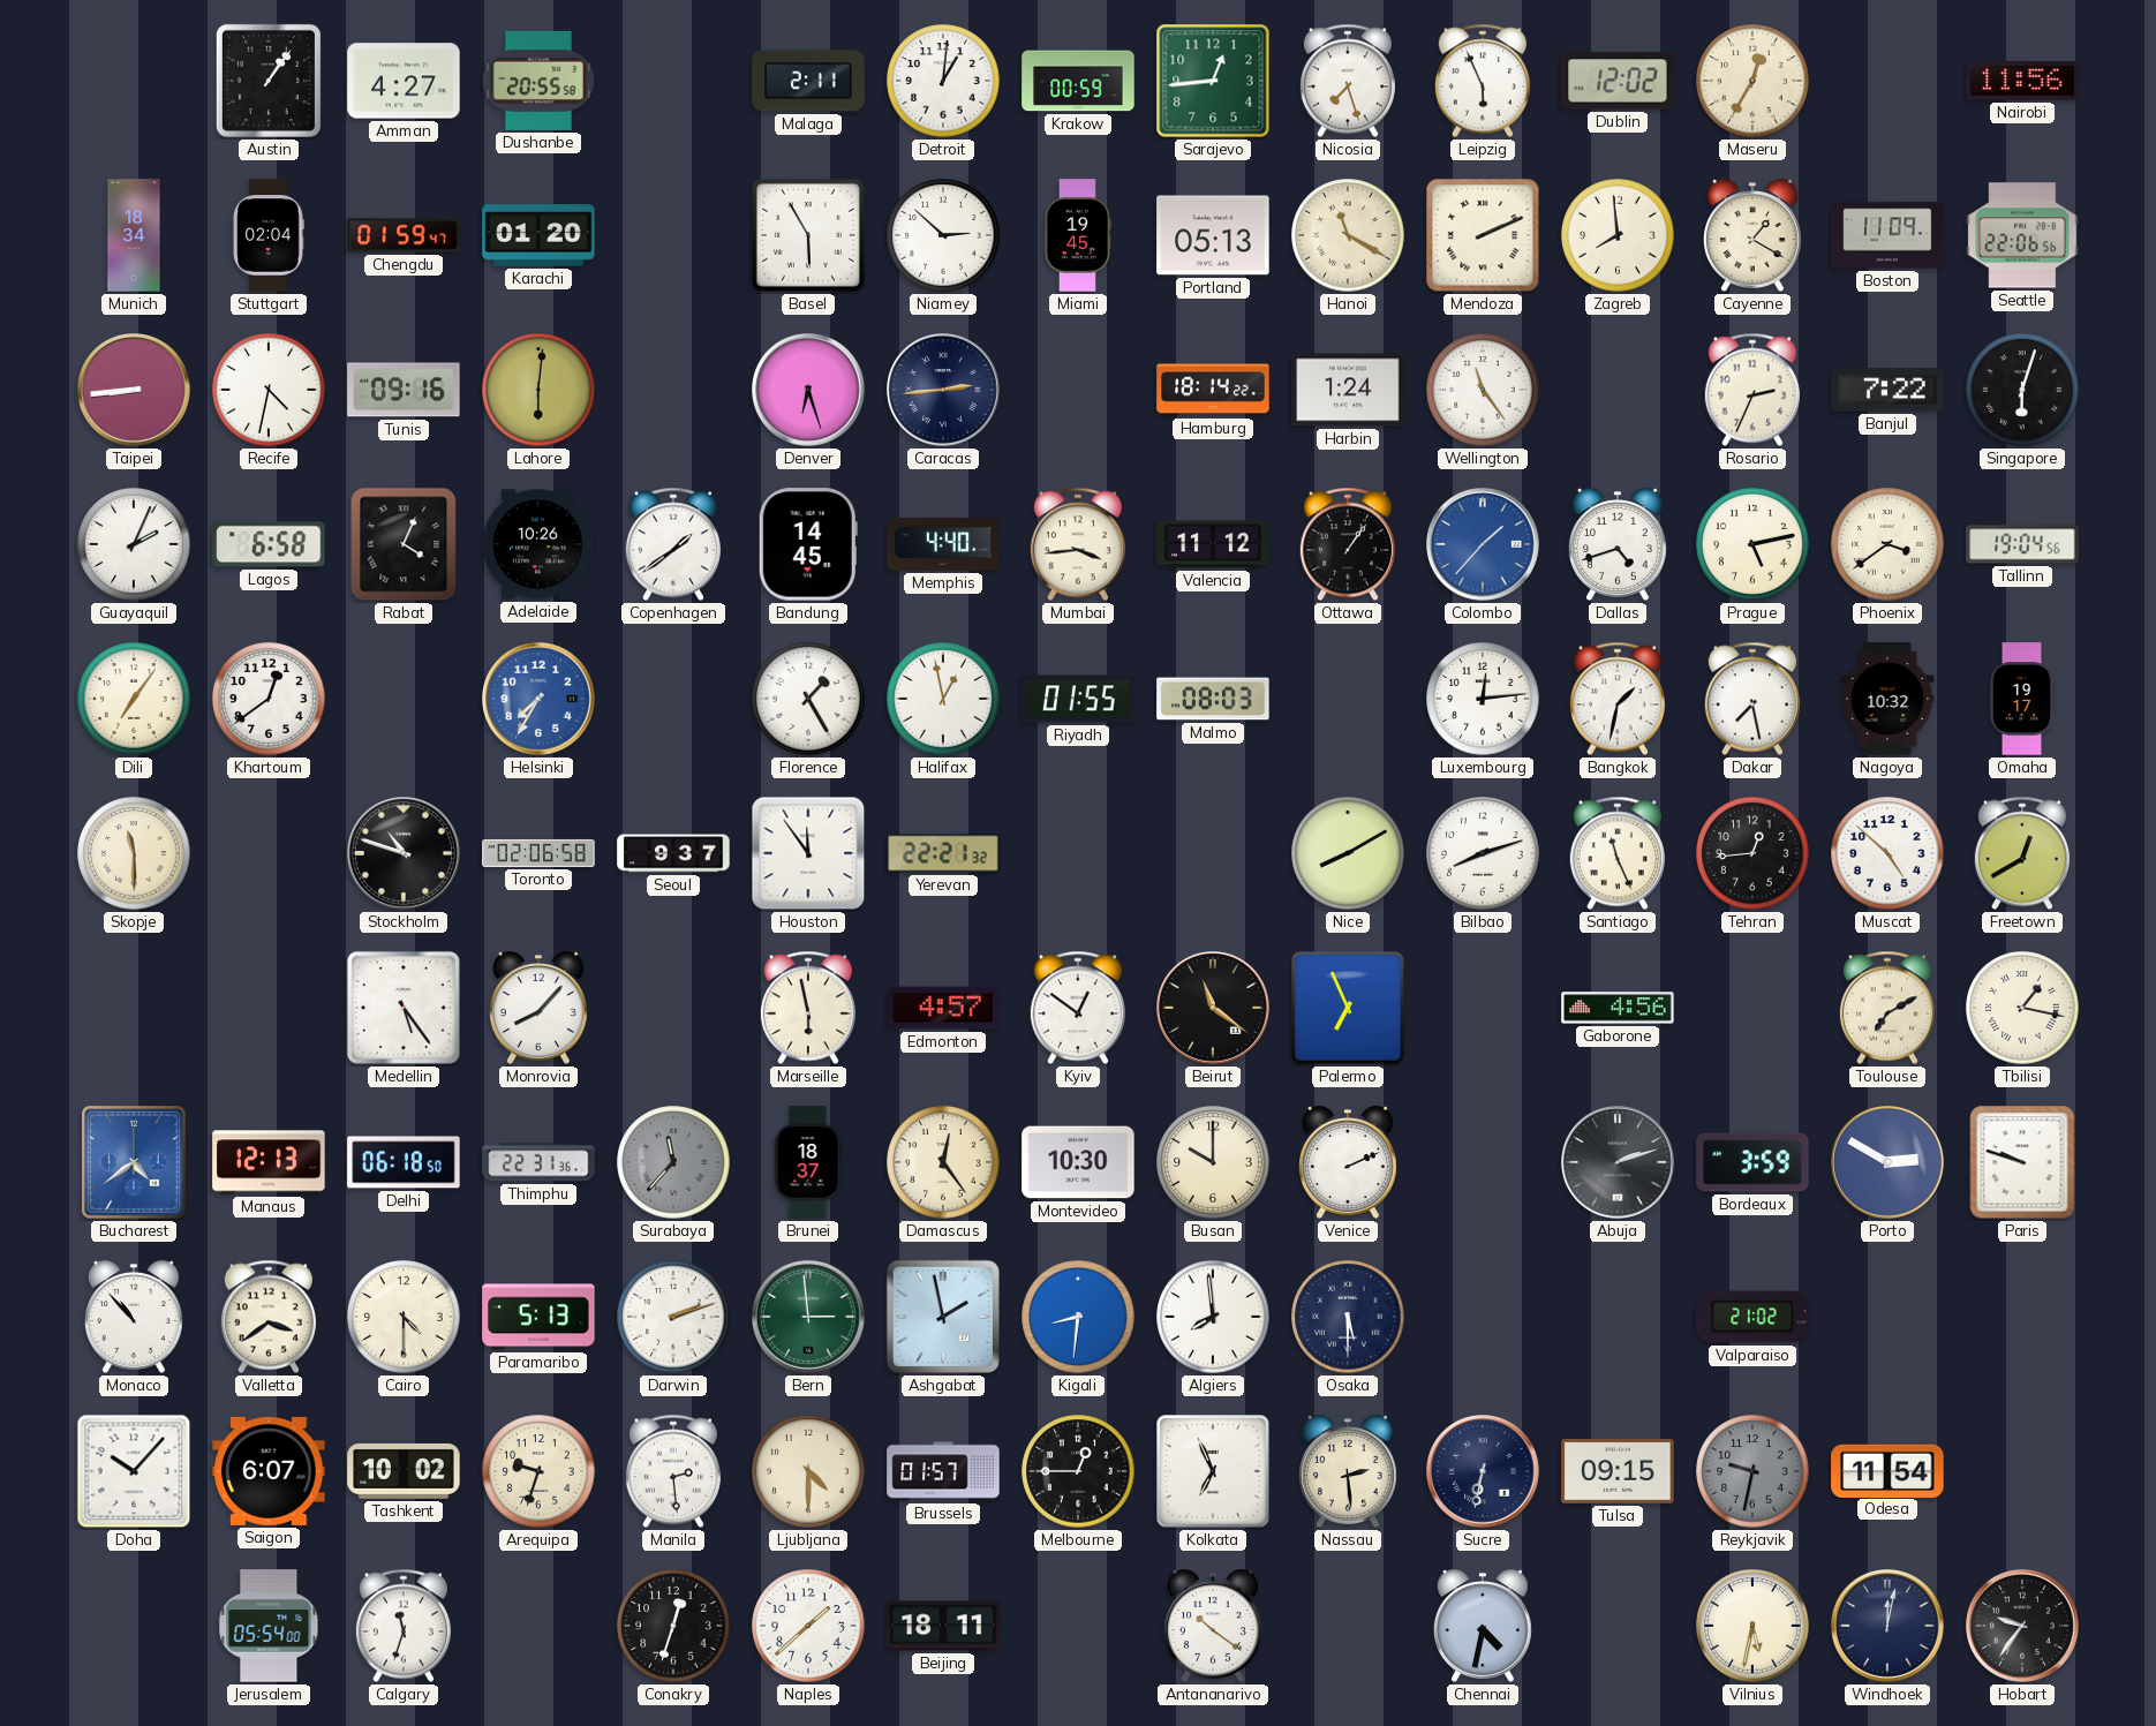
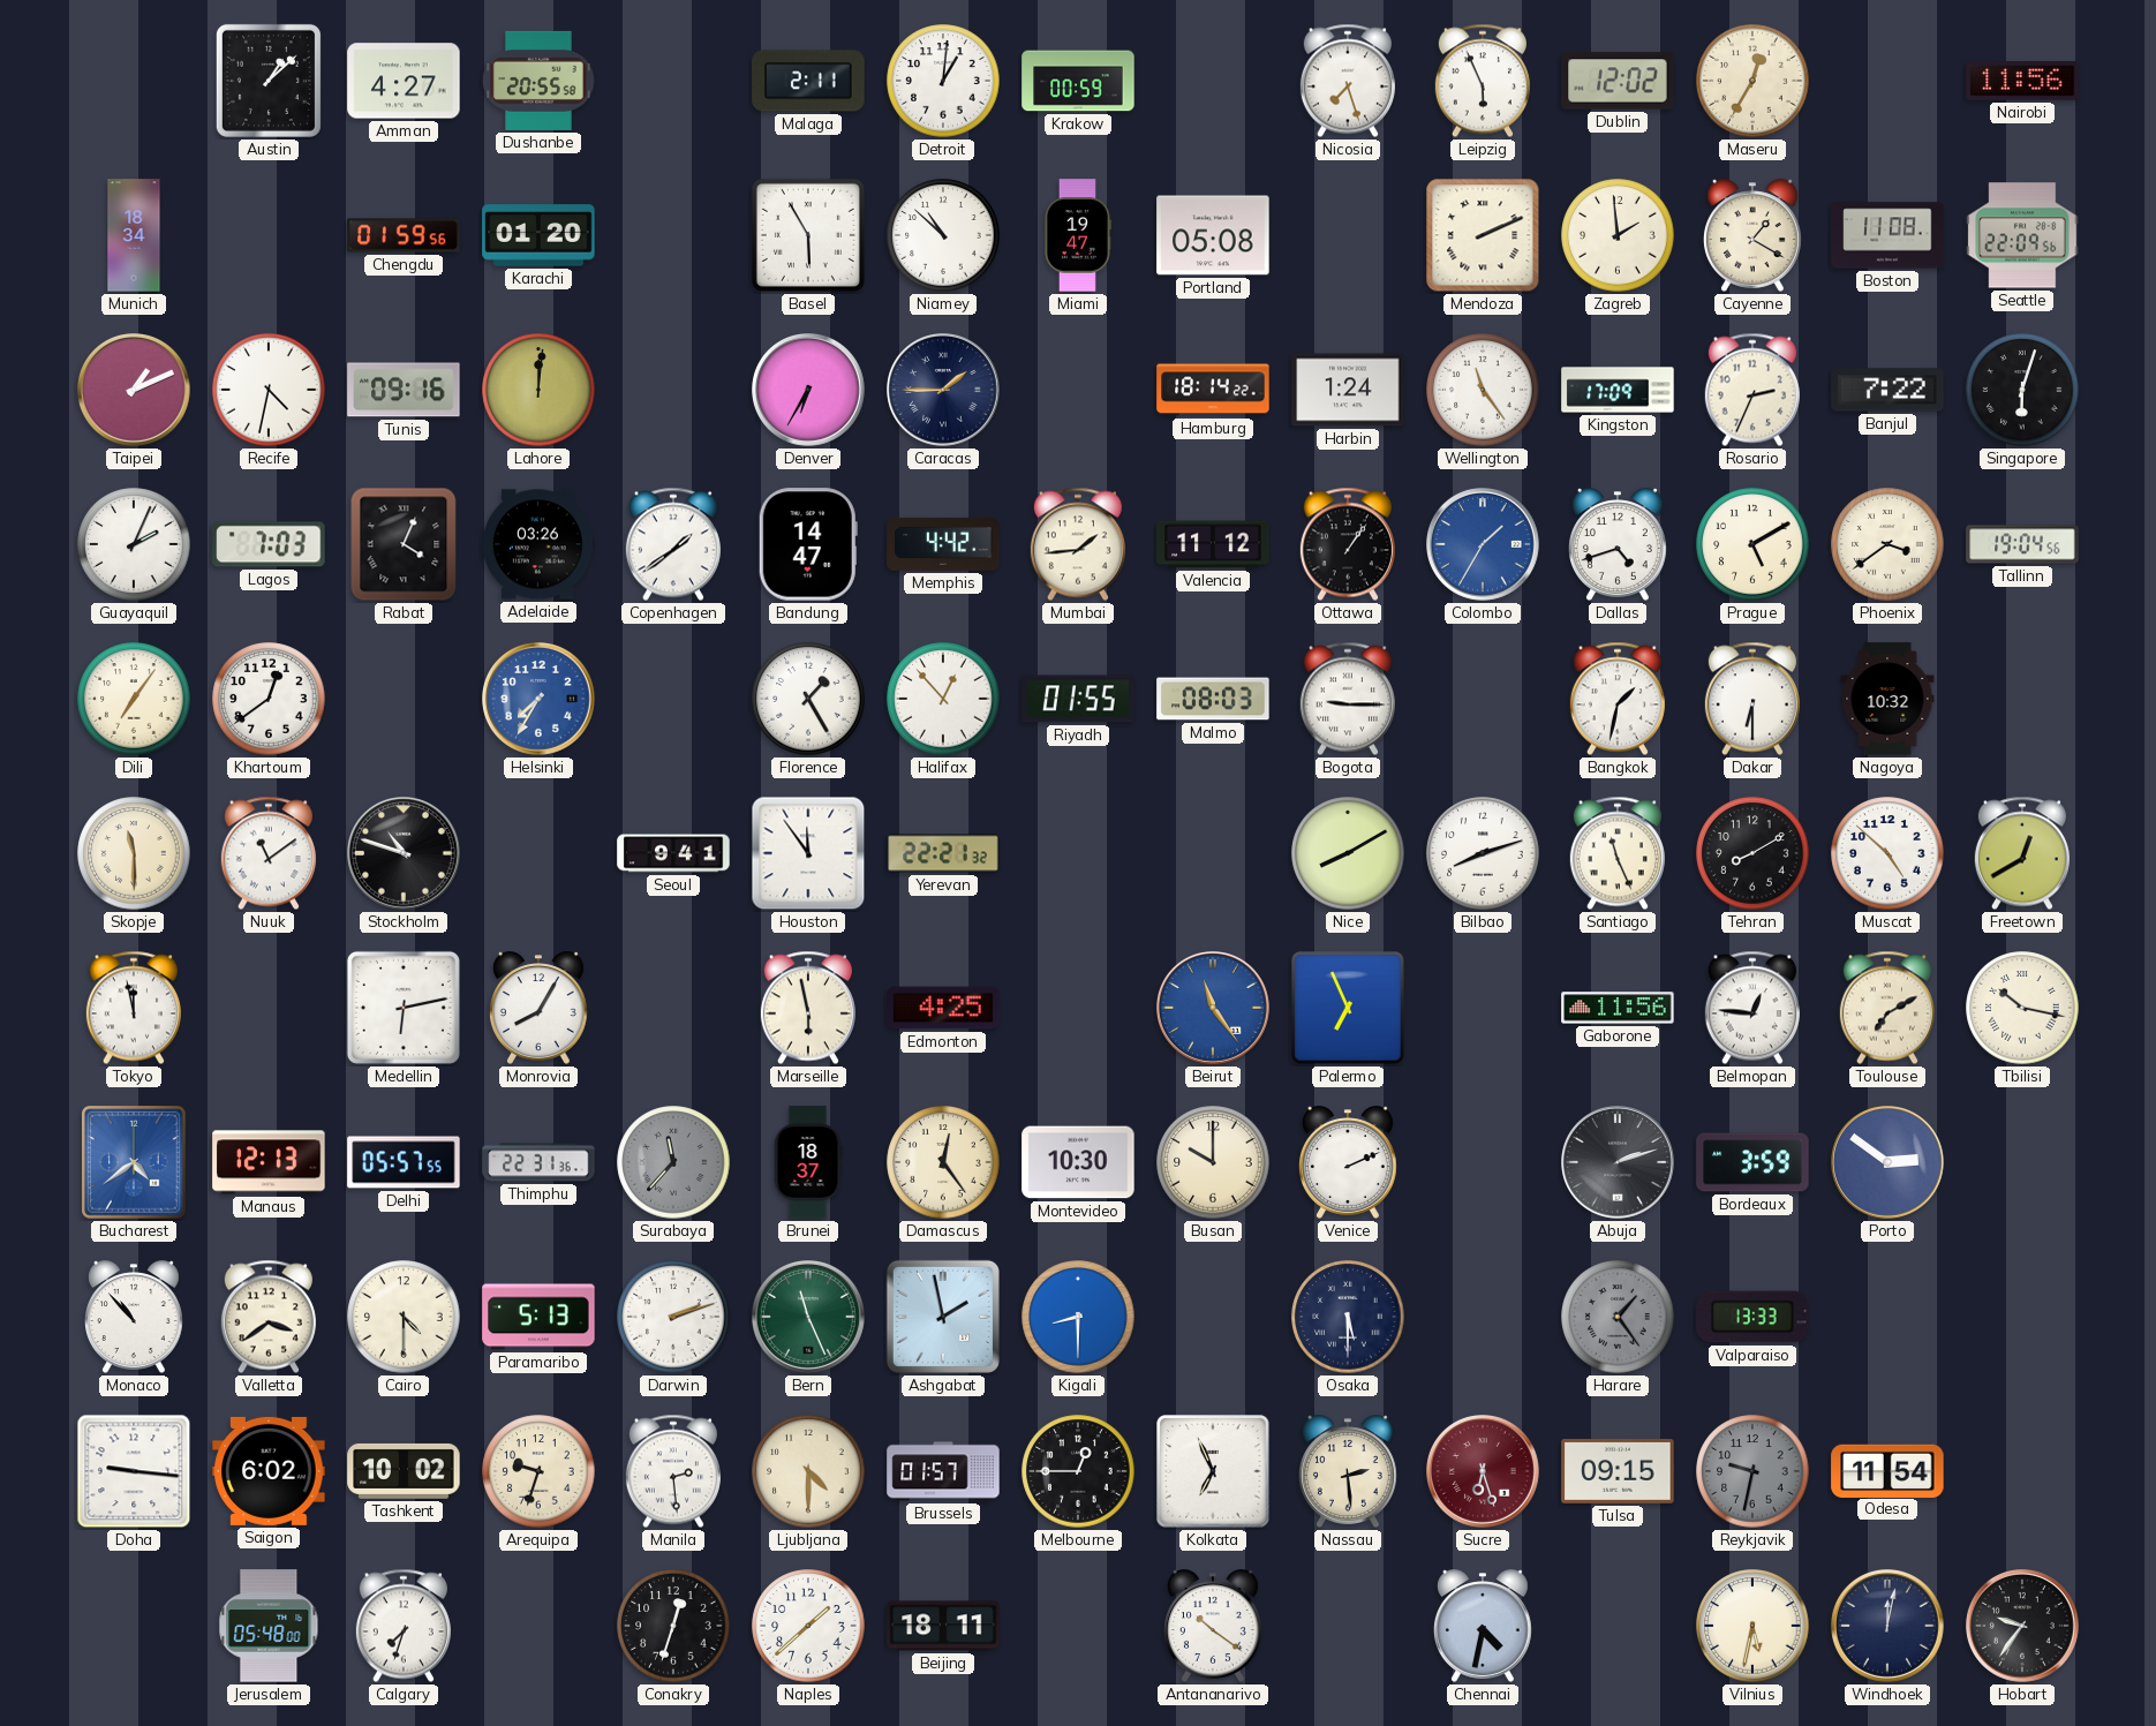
Austin: 1:06 -> 1:08 (269, 81)
Sarajevo: 12:44 -> none (1213, 81)
Stuttgart: 02:04 -> none (269, 235)
Chengdu: 01:59:47 -> 01:59:56 (404, 235)
Niamey: 2:52 -> 10:52 (943, 235)
Miami: 19:45 -> 19:47 (1077, 235)
Portland: 05:13 -> 05:08 (1213, 235)
Hanoi: 11:20 -> none (1348, 235)
Zagreb: 7:59 -> 1:59 (1618, 235)
Boston: 11:09 -> 11:08 (1887, 235)
Seattle: 22:06 -> 22:09 (2022, 235)
Taipei: 8:44 -> 1:11 (135, 391)
Lahore: 6:01 -> 12:01 (538, 390)
Denver: 6:27 -> 6:35 (809, 391)
Caracas: 2:44 -> 1:45 (944, 391)
Kingston: none -> 17:09 (1618, 390)
Lagos: 6:58 -> 7:03 (269, 544)
Adelaide: 10:26 -> 03:26 (538, 544)
Bandung: 14:45 -> 14:47 (808, 544)
Memphis: 4:40 -> 4:42 (943, 544)
Mumbai: 3:44 -> 1:44 (1078, 544)
Colombo: 1:37 -> 1:35 (1484, 545)
Prague: 5:13 -> 5:10 (1752, 544)
Halifax: 12:58 -> 12:53 (943, 699)
Bogota: none -> 9:15 (1348, 699)
Luxembourg: 12:14 -> none (1483, 699)
Dakar: 7:28 -> 6:30 (1752, 699)
Omaha: 19:17 -> none (2022, 699)
Nuuk: none -> 11:09 (269, 853)
Toronto: 02:06 -> none (538, 853)
Seoul: 9:37 -> 9:41 (673, 853)
Tehran: 12:44 -> 8:10 (1752, 853)
Tokyo: none -> 11:58 (134, 1008)
Medellin: 5:24 -> 6:13 (404, 1008)
Monrovia: 8:07 -> 8:05 (538, 1008)
Edmonton: 4:57 -> 4:25 (943, 1008)
Kyiv: 12:51 -> none (1078, 1008)
Beirut: 11:21 -> 11:24 (1214, 1009)
Beirut dial: black -> blue (1214, 1009)
Gaborone: 4:56 -> 11:56 (1618, 1008)
Belmopan: none -> 12:46 (1752, 1008)
Tbilisi: 1:17 -> 10:17 (2022, 1008)
Delhi: 06:18 -> 05:57 (404, 1162)
Porto: 2:50 -> 2:51 (1889, 1163)
Paris: 9:48 -> none (2022, 1162)
Bern: 2:59 -> 11:26 (809, 1318)
Kigali: 8:31 -> 8:30 (1078, 1317)
Algiers: 7:59 -> none (1213, 1317)
Harare: none -> 1:24 (1618, 1317)
Valparaiso: 21:02 -> 13:33 (1752, 1317)
Doha: 10:07 -> 9:16 (134, 1471)
Saigon: 6:07 -> 6:02 (269, 1471)
Sucre: 6:32 -> 6:27 (1484, 1472)
Sucre dial: navy -> burgundy (1484, 1472)
Jerusalem: 05:54 -> 05:48 (269, 1626)
Calgary: 11:33 -> 7:33 (404, 1626)
